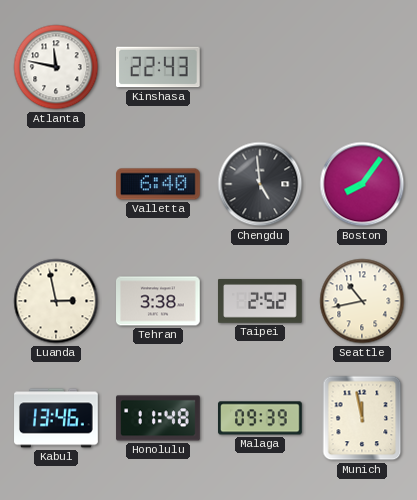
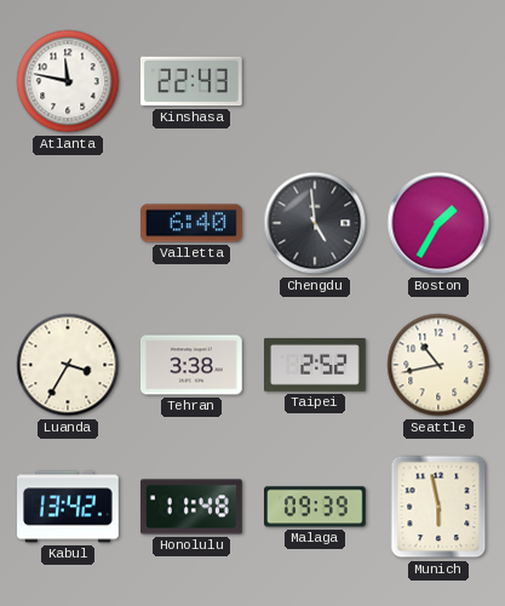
Boston: 8:06 -> 1:35 (438, 223)
Luanda: 2:58 -> 3:35 (68, 365)
Kabul: 13:46 -> 13:42 (68, 507)
Munich: 11:58 -> 5:58 (438, 507)
